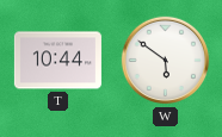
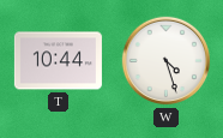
W: 5:51 -> 4:27 (167, 61)
